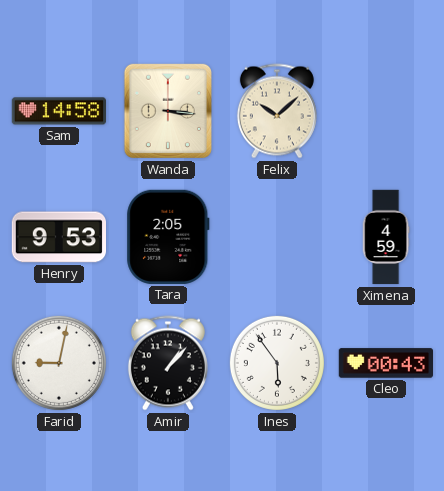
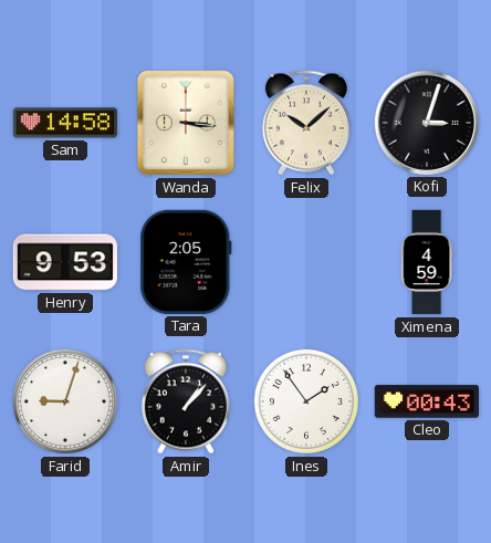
Kofi: none -> 3:03 (426, 122)
Farid: 9:02 -> 9:03 (65, 401)
Ines: 5:54 -> 1:54 (306, 401)
